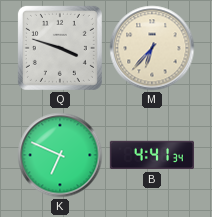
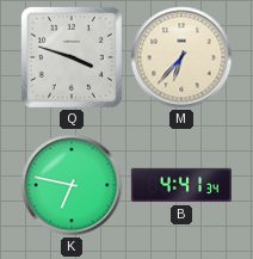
K: 6:49 -> 6:47 (72, 185)
